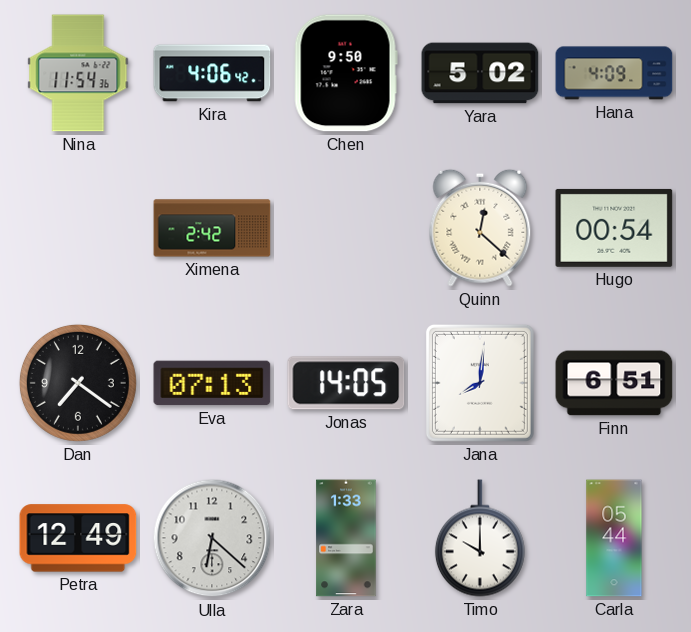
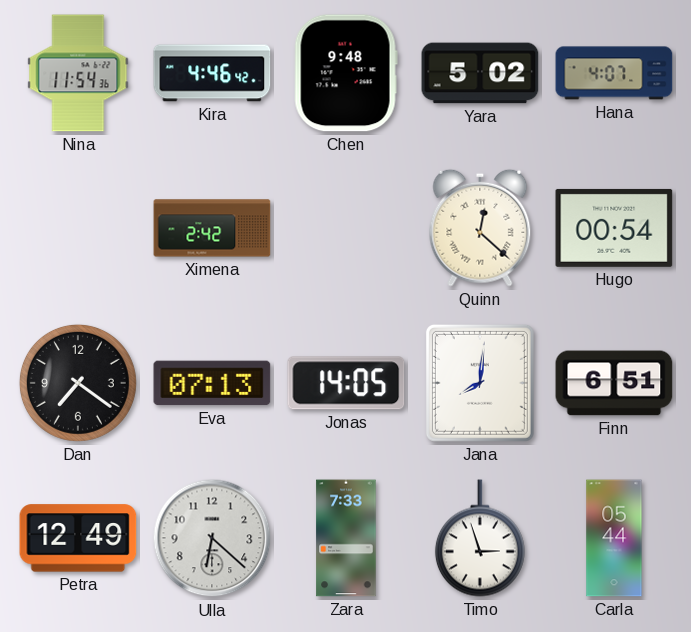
Kira: 4:06 -> 4:46 (212, 73)
Chen: 9:50 -> 9:48 (346, 73)
Hana: 4:09 -> 4:07 (614, 73)
Zara: 1:33 -> 7:33 (346, 538)
Timo: 10:00 -> 2:57 (480, 538)
